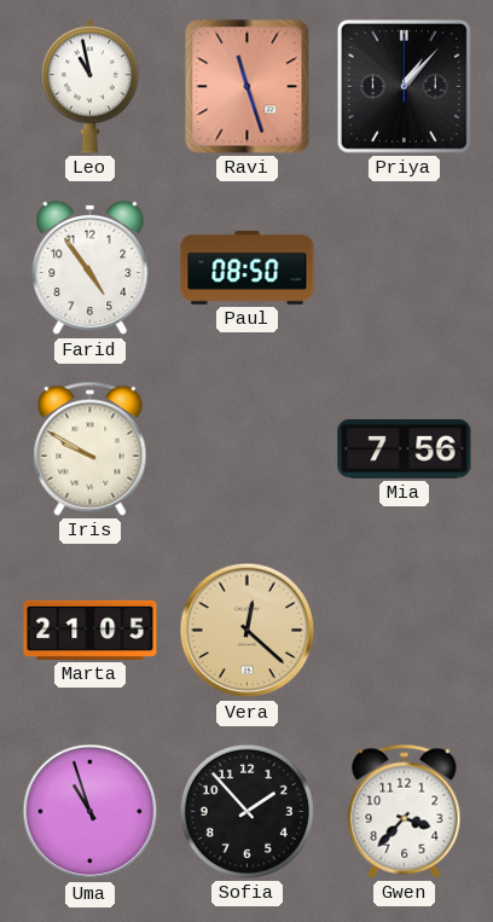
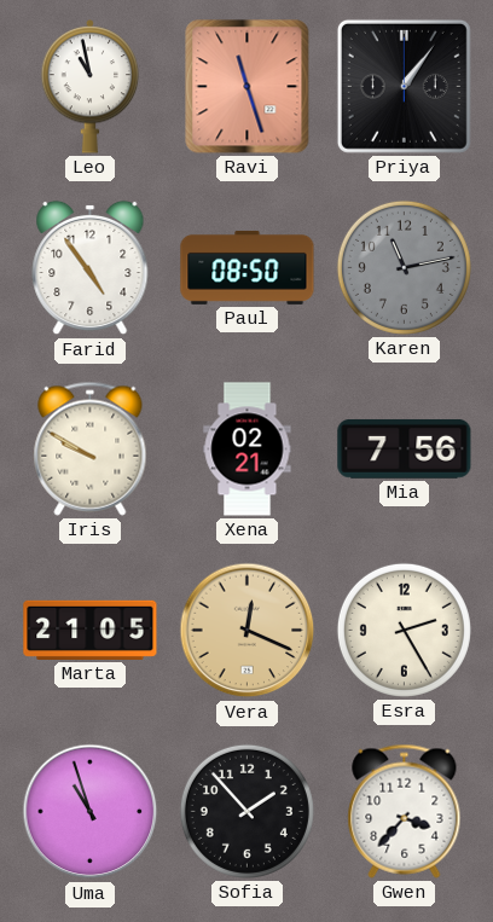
Priya: 1:07 -> 1:06 (404, 86)
Karen: none -> 11:13 (404, 267)
Xena: none -> 02:21 (248, 450)
Vera: 12:22 -> 12:19 (248, 631)
Esra: none -> 2:25 (404, 630)
